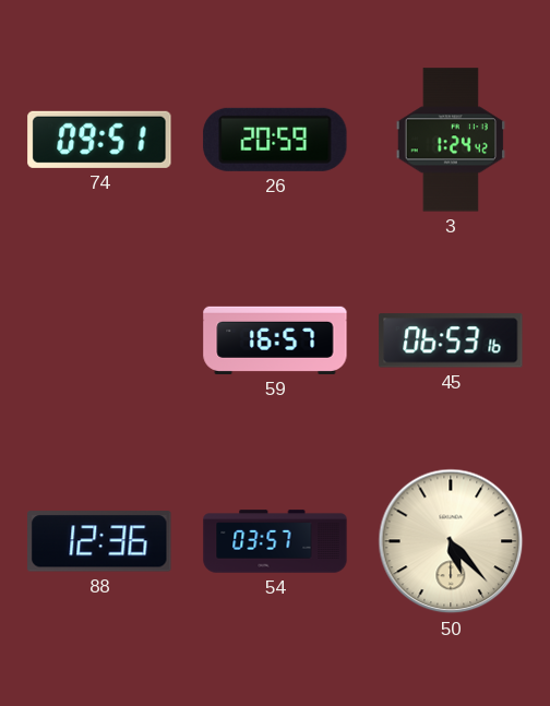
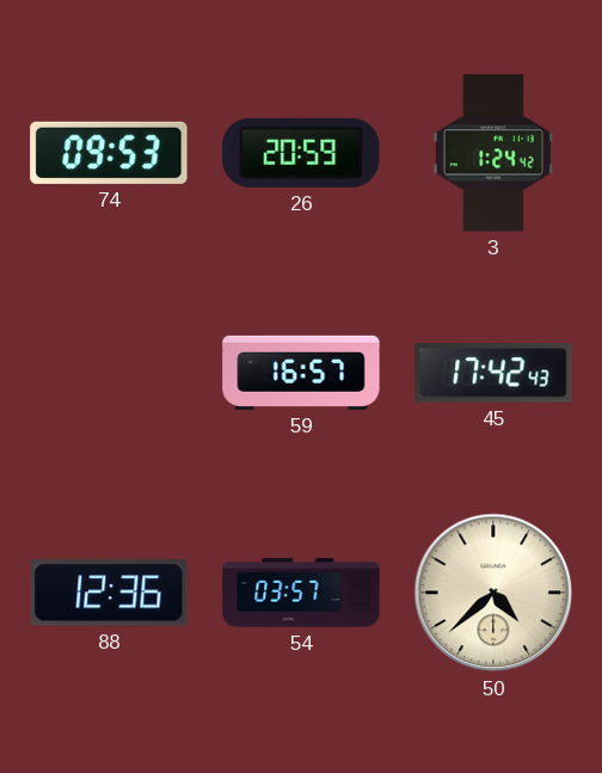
74: 09:51 -> 09:53 (109, 153)
45: 06:53 -> 17:42 (493, 373)
50: 5:23 -> 4:38 (493, 593)
